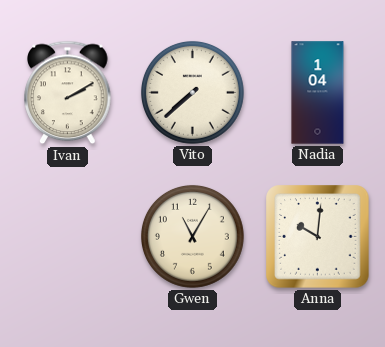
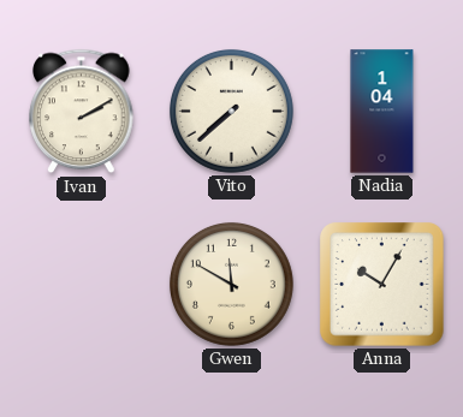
Gwen: 11:05 -> 11:50 (231, 284)
Anna: 10:01 -> 10:05 (382, 285)
